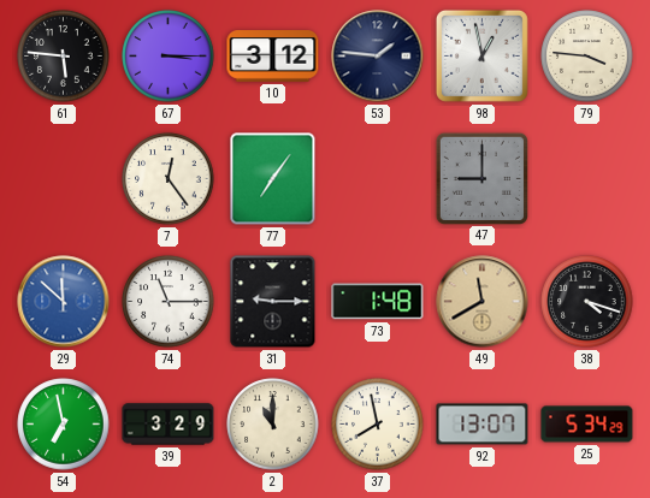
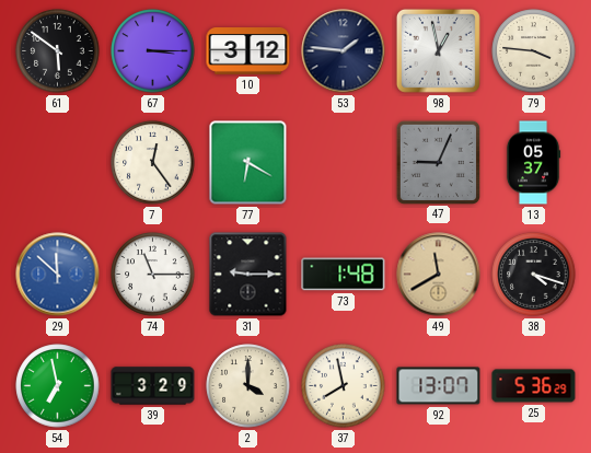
61: 5:46 -> 5:51 (58, 51)
77: 7:06 -> 6:20 (248, 163)
47: 9:00 -> 9:04 (438, 162)
13: none -> 05:37 (533, 163)
2: 11:00 -> 4:00 (248, 386)
25: 5:34 -> 5:36 (534, 386)
